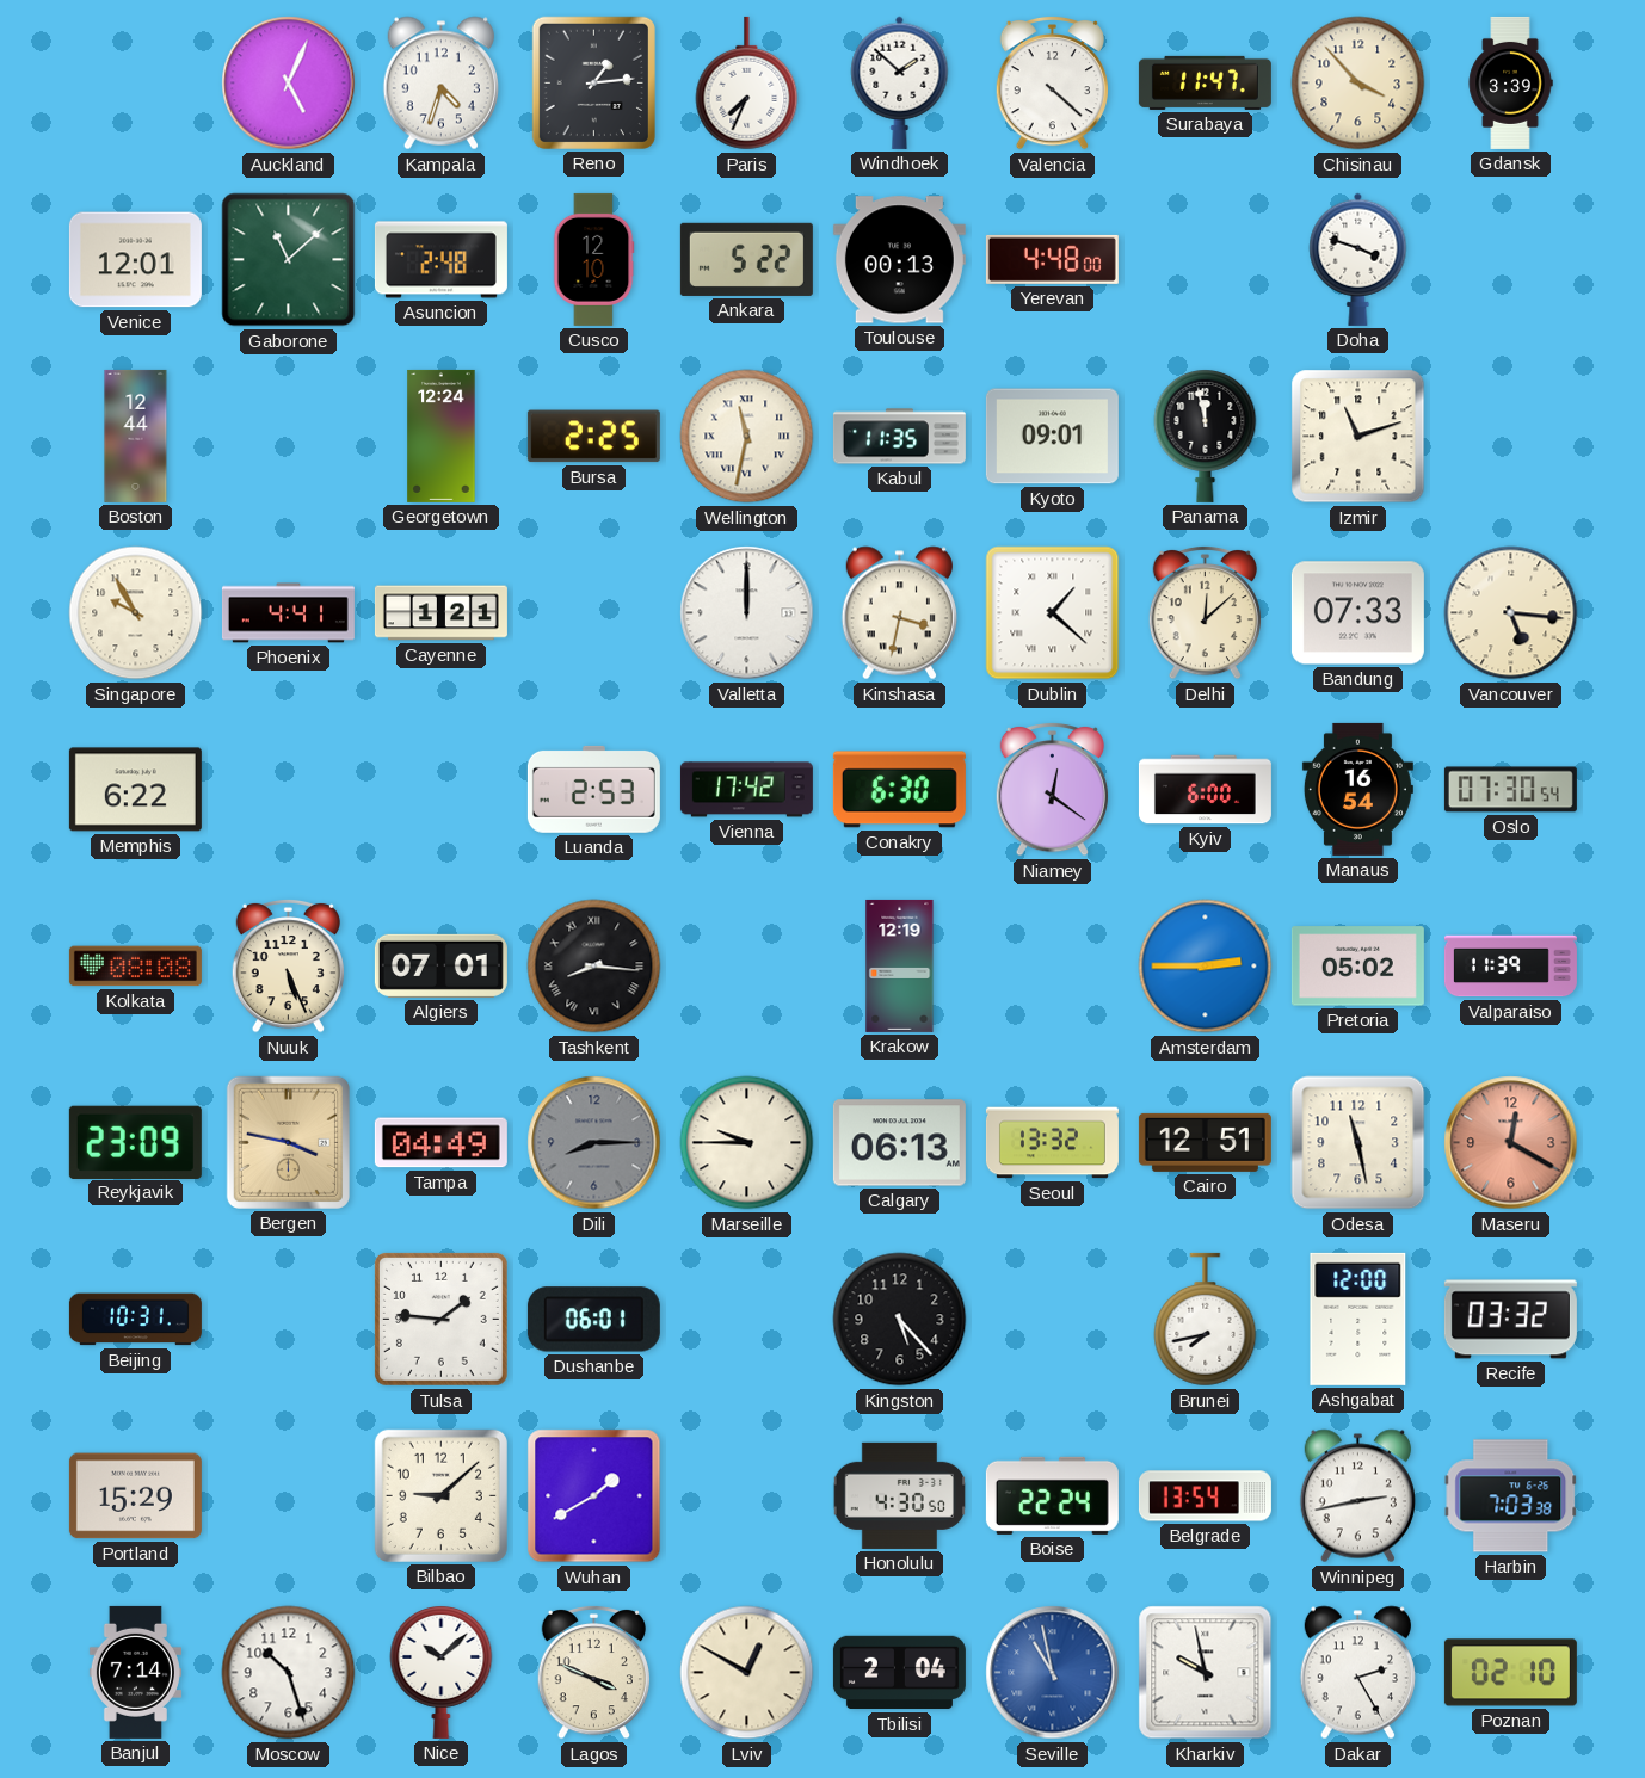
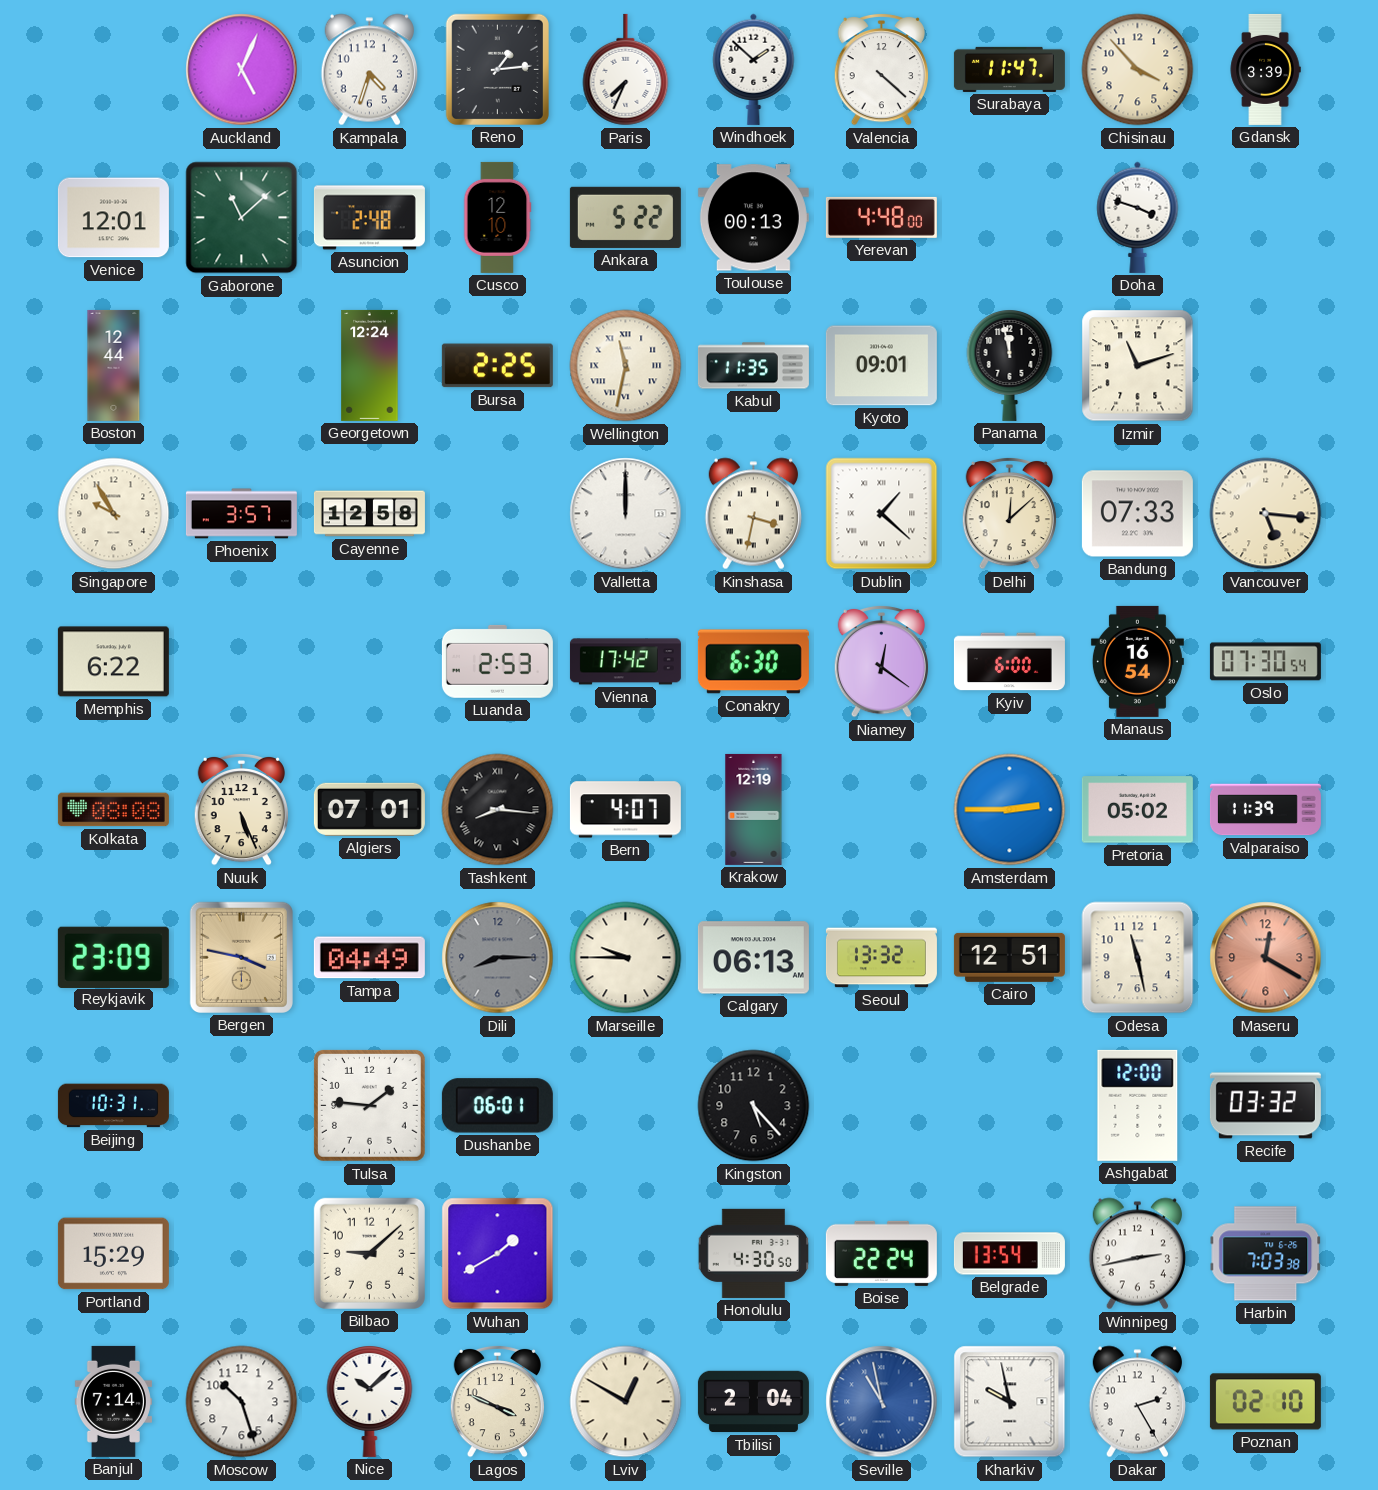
Phoenix: 4:41 -> 3:57 (241, 514)
Cayenne: 1:21 -> 12:58 (369, 514)
Bern: none -> 4:07 (625, 810)
Brunei: 7:43 -> none (1206, 1320)
